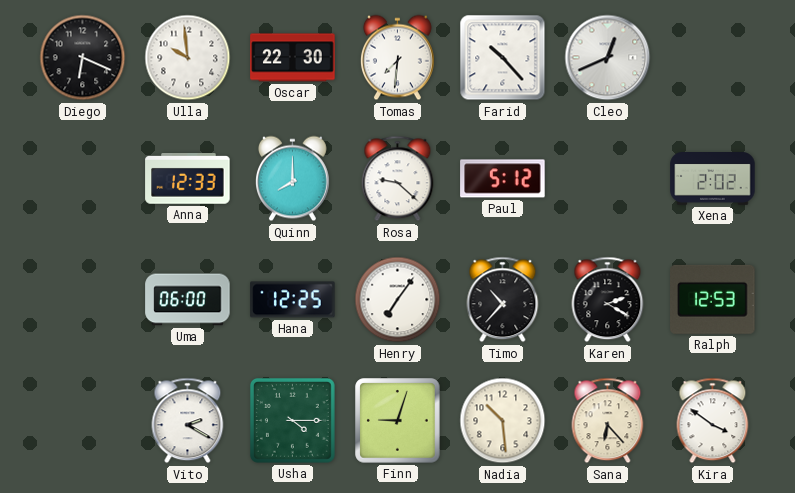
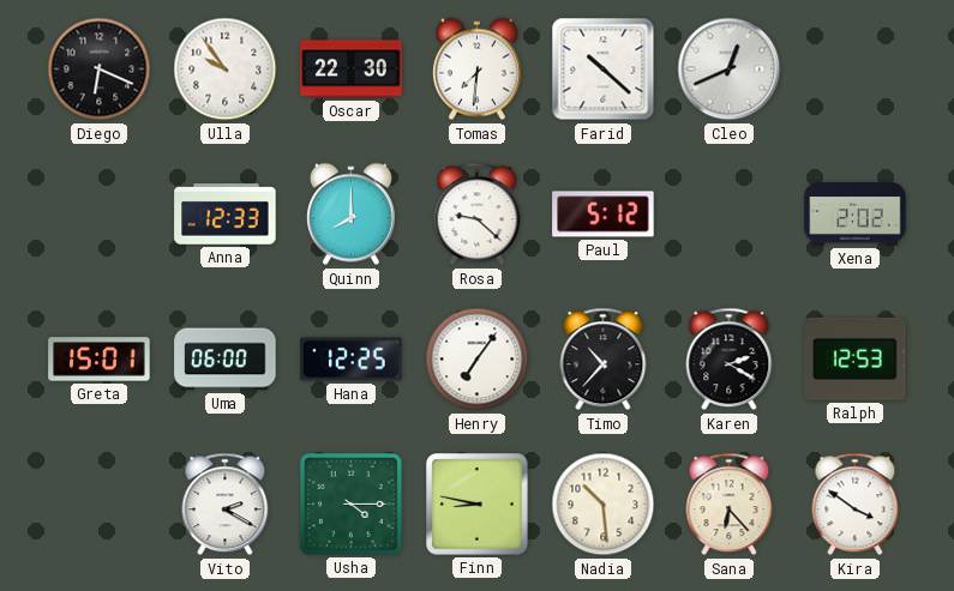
Ulla: 9:59 -> 9:54 (226, 70)
Farid: 10:23 -> 10:22 (604, 70)
Greta: none -> 15:01 (100, 360)
Finn: 9:03 -> 8:47 (478, 505)
